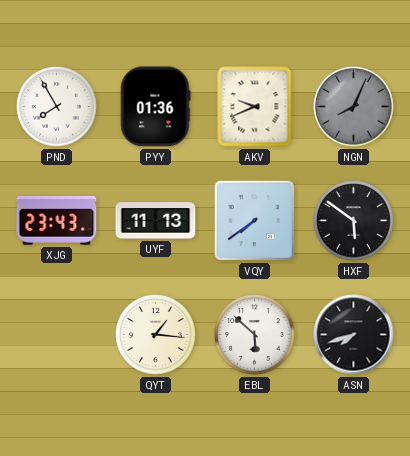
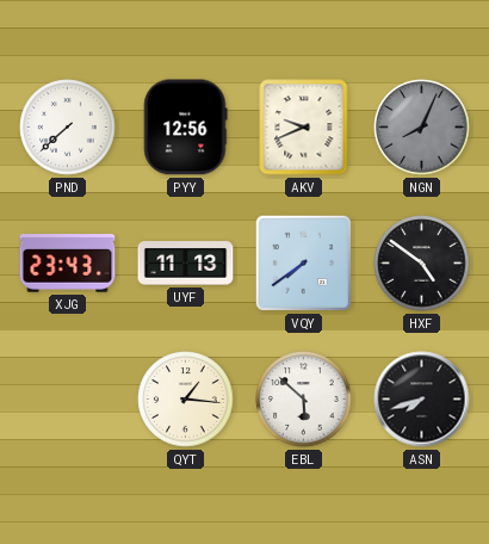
PND: 7:55 -> 7:38 (68, 128)
PYY: 01:36 -> 12:56 (186, 128)
HXF: 5:51 -> 4:51 (422, 264)
